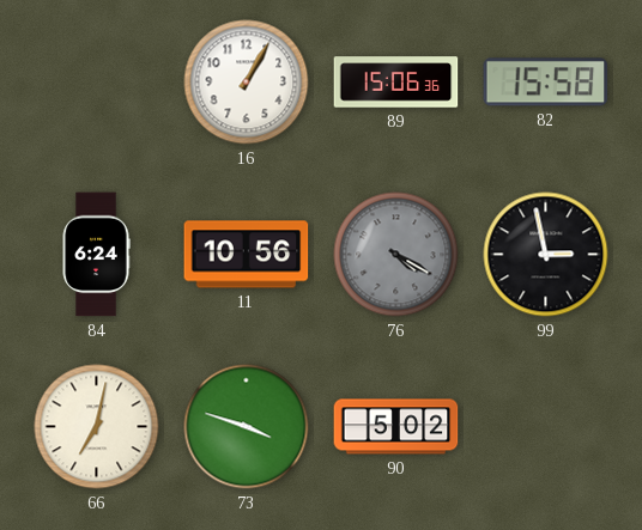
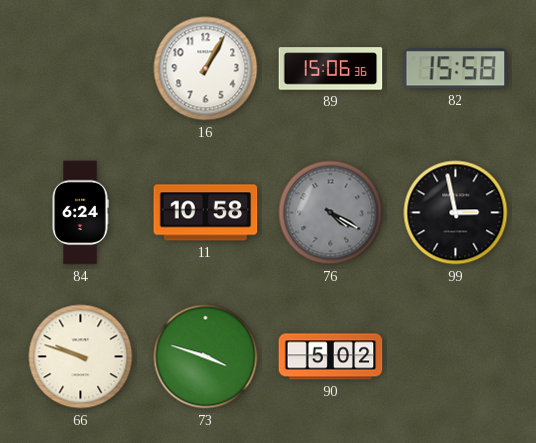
11: 10:56 -> 10:58 (206, 213)
66: 7:02 -> 9:48 (81, 357)
